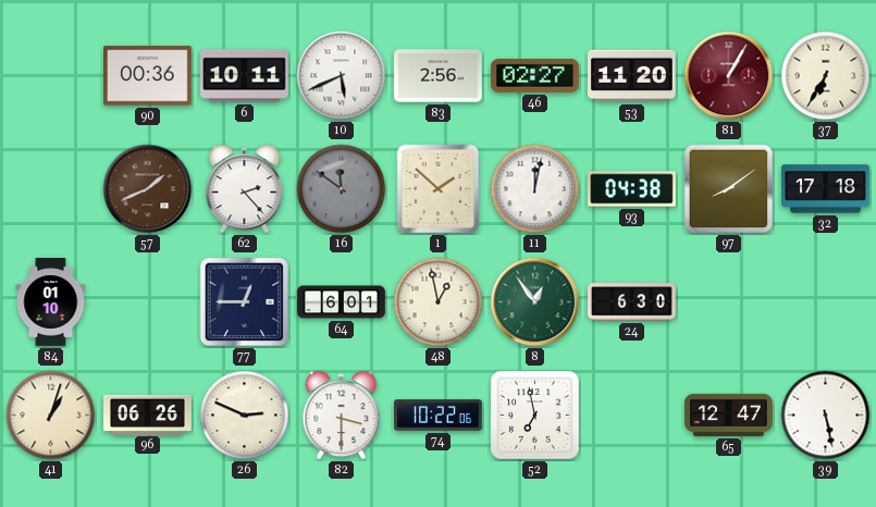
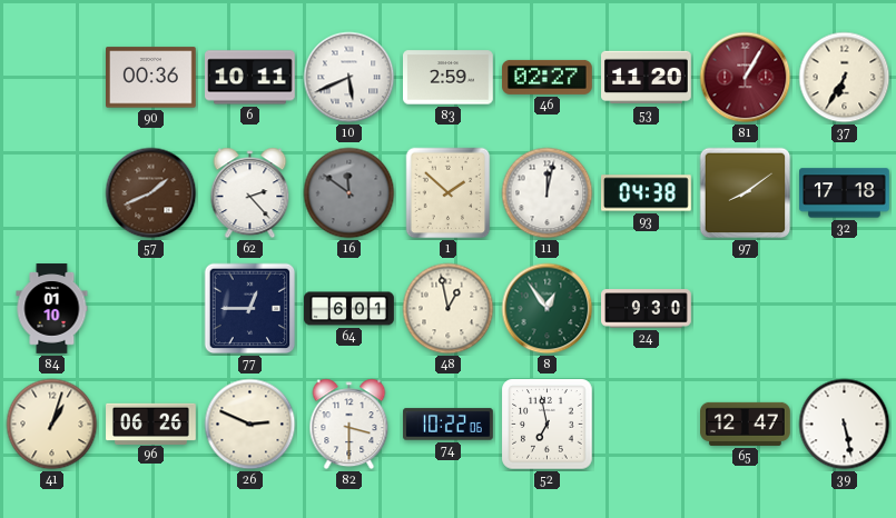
83: 2:56 -> 2:59 (449, 78)
24: 6:30 -> 9:30 (647, 309)
